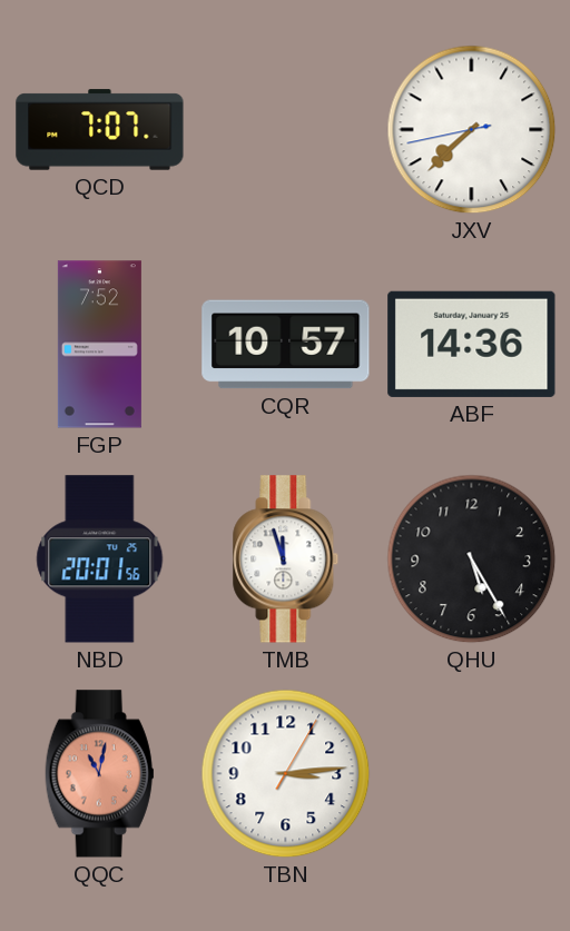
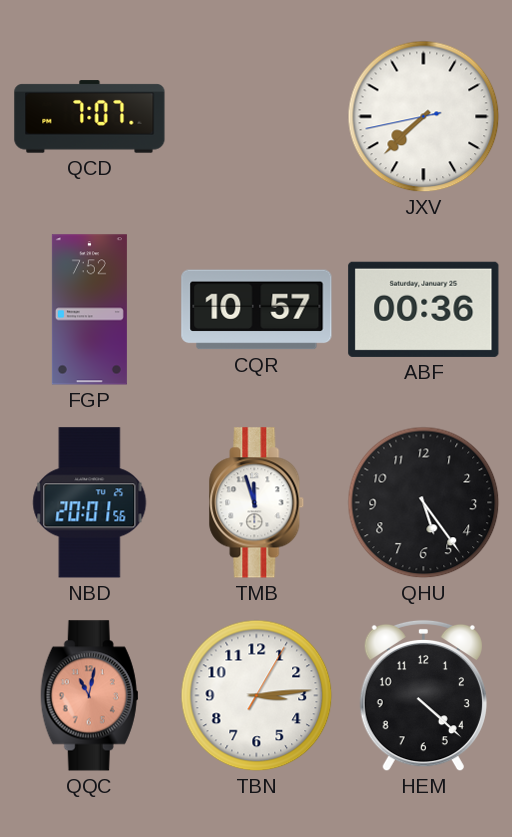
ABF: 14:36 -> 00:36 (424, 309)
QHU: 5:25 -> 5:24 (424, 503)
HEM: none -> 4:22 (423, 696)
